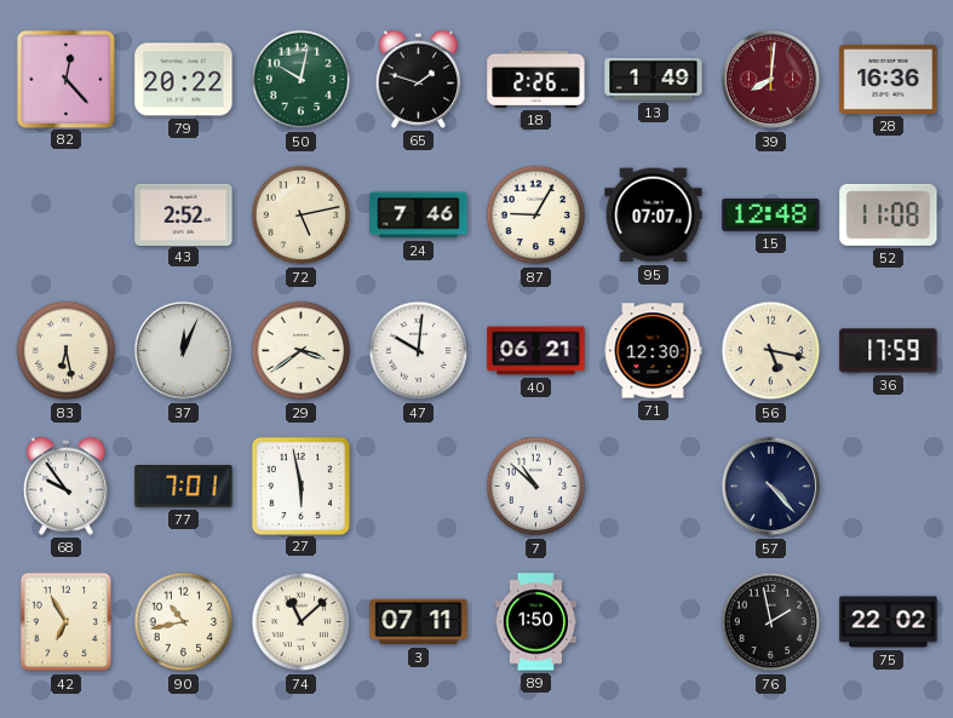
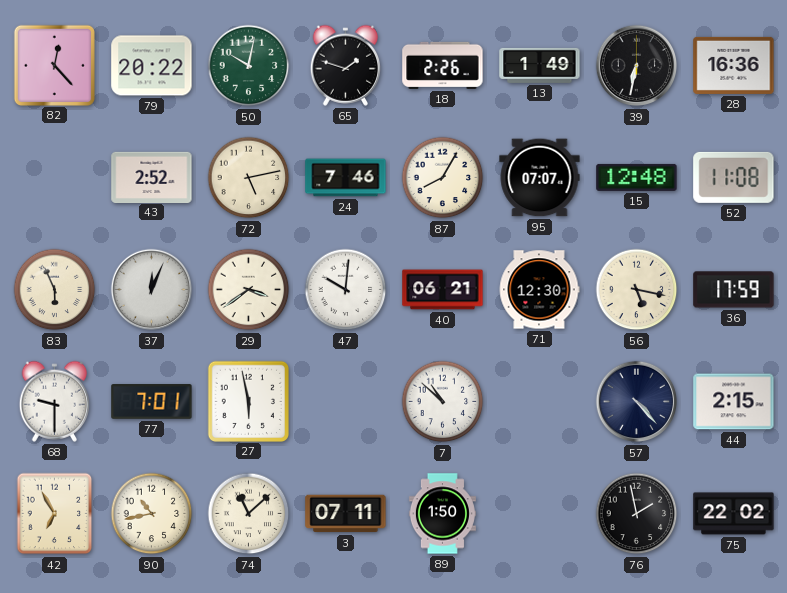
39: 8:01 -> 6:32 (637, 66)
39 dial: burgundy -> black (637, 66)
87: 9:05 -> 8:05 (443, 178)
83: 6:28 -> 5:56 (55, 290)
68: 9:54 -> 9:30 (54, 401)
44: none -> 2:15 (734, 402)
